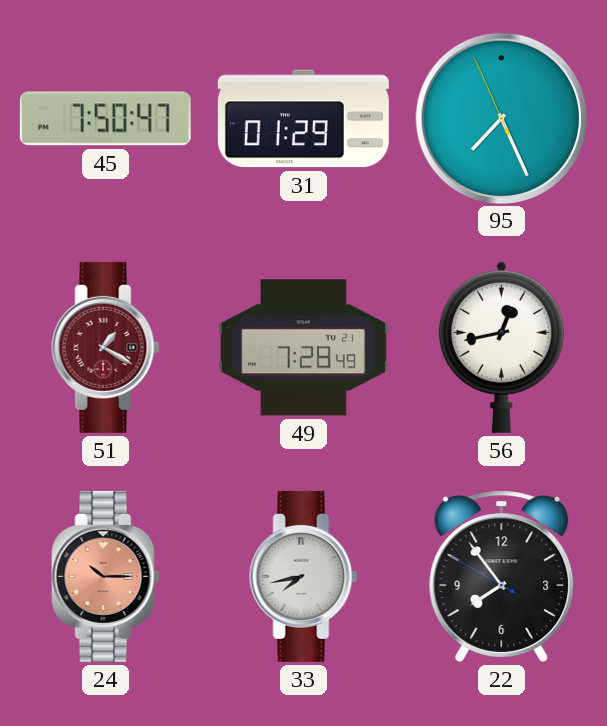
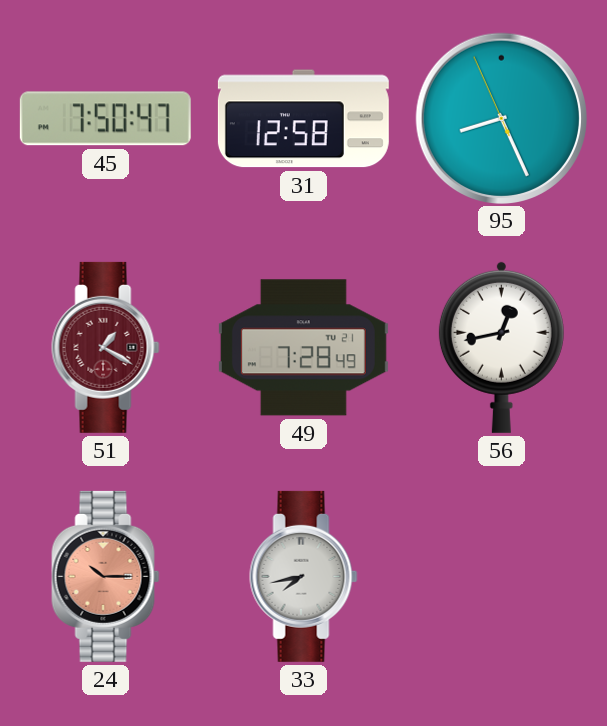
31: 01:29 -> 12:58 (303, 119)
95: 7:25 -> 8:25 (501, 118)
22: 7:53 -> none (502, 576)
